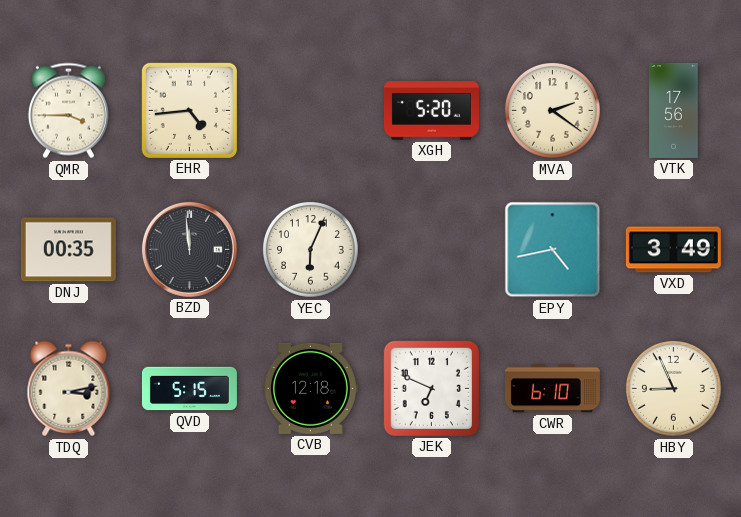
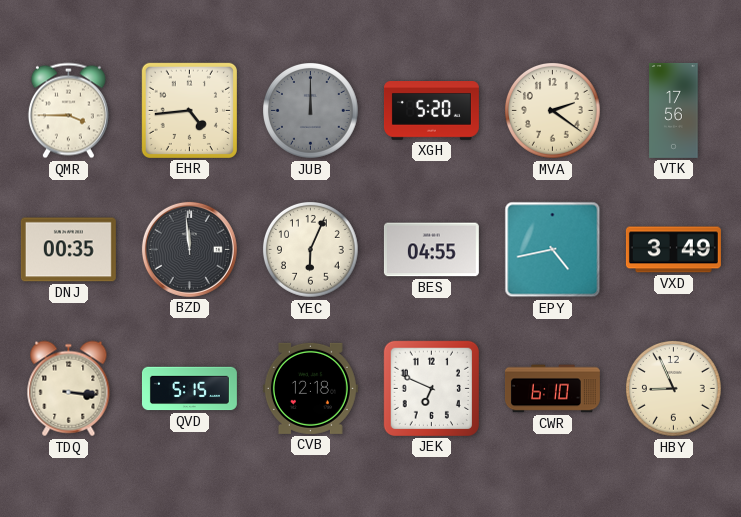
JUB: none -> 12:00 (311, 111)
BES: none -> 04:55 (431, 250)
TDQ: 3:13 -> 3:16 (69, 389)
